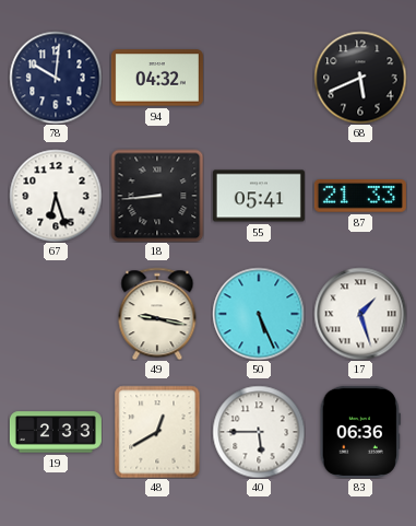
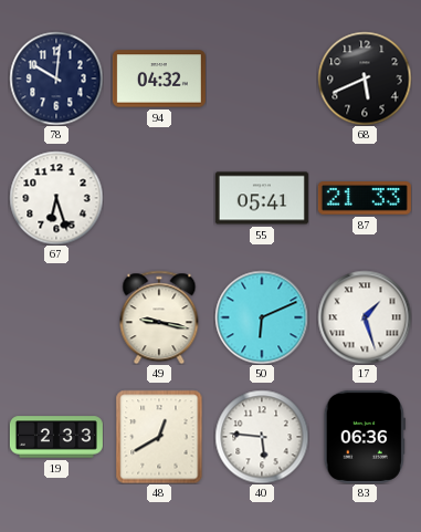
18: 8:44 -> none (157, 196)
50: 5:26 -> 6:11 (262, 317)
40: 5:45 -> 5:46 (262, 437)
